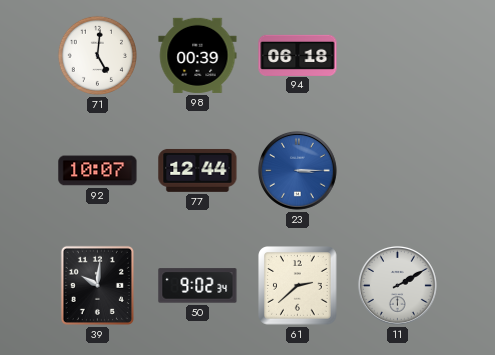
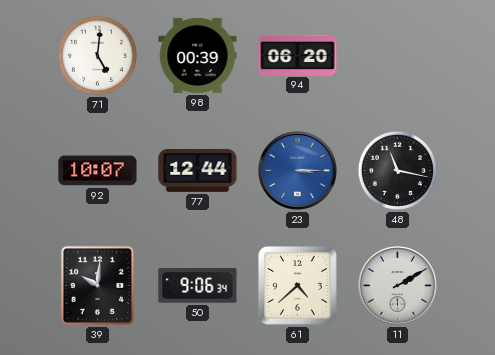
94: 06:18 -> 06:20 (298, 55)
48: none -> 11:17 (397, 170)
50: 9:02 -> 9:06 (198, 286)
61: 2:38 -> 4:38 (298, 286)
